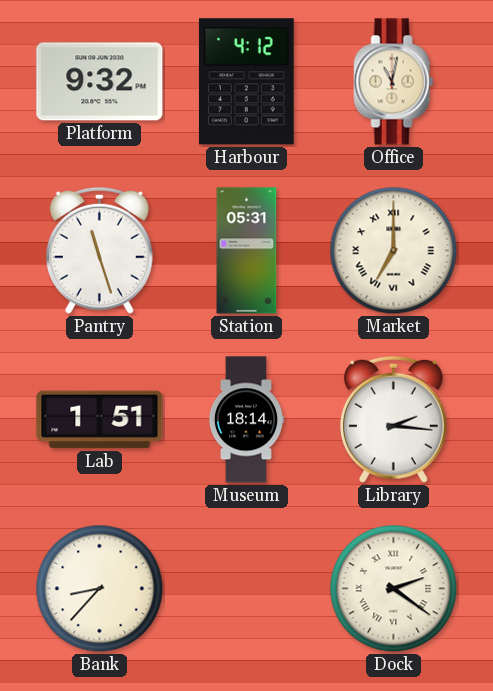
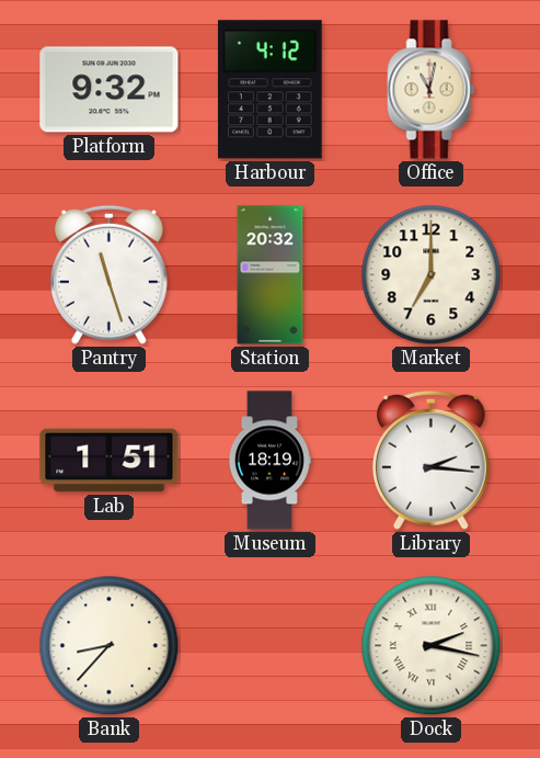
Station: 05:31 -> 20:32 (271, 275)
Market numerals: Roman -> Arabic (432, 275)
Museum: 18:14 -> 18:19 (269, 461)
Dock: 2:21 -> 2:17 (432, 646)
